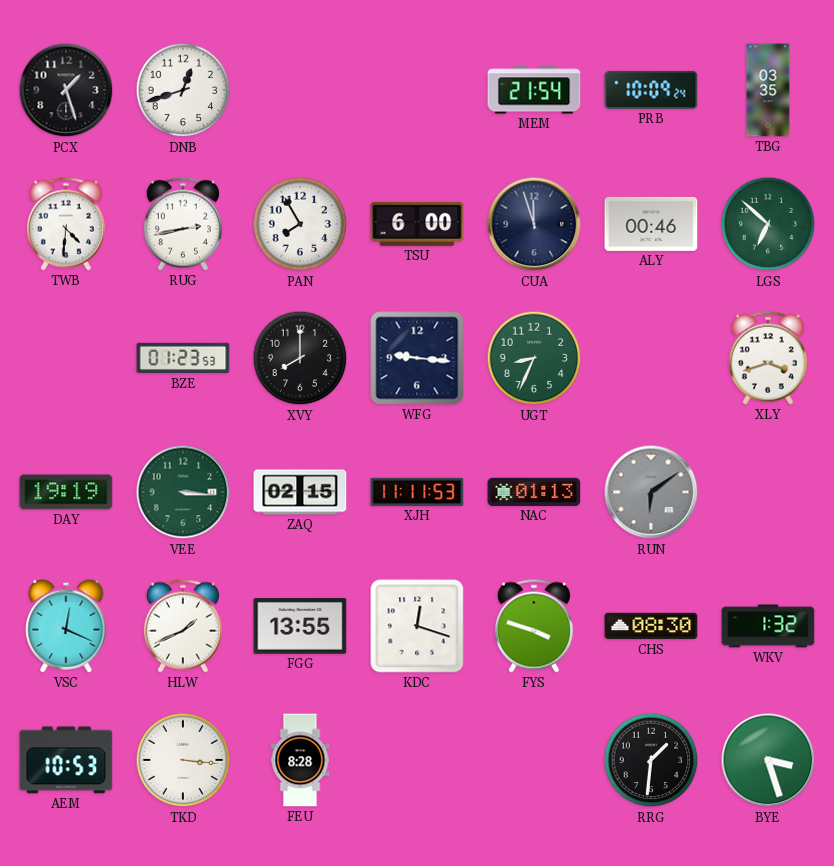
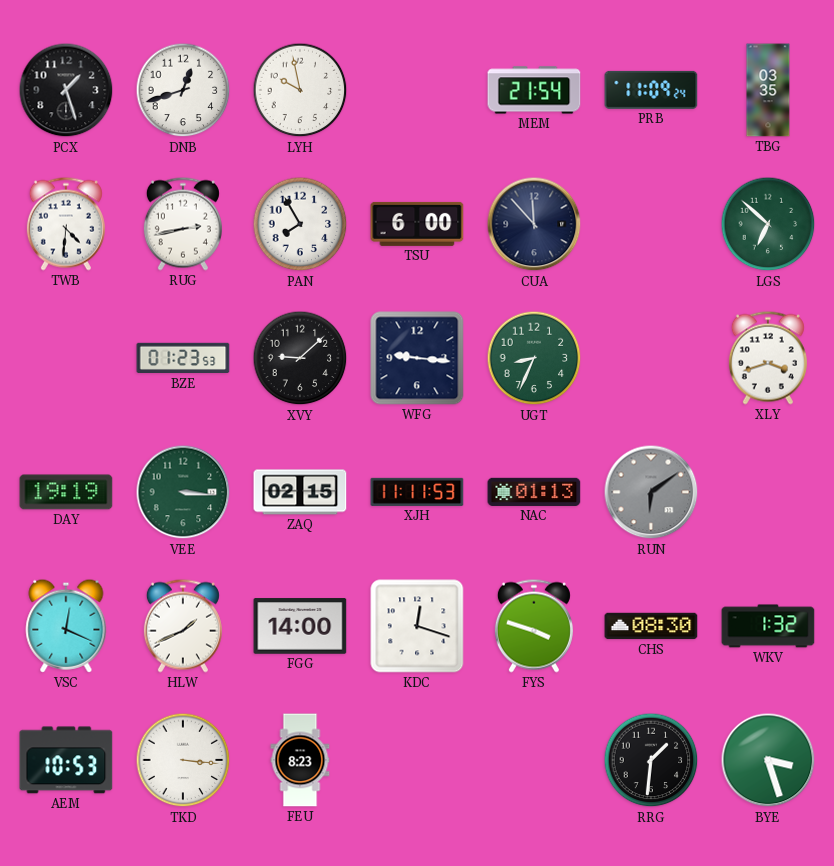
LYH: none -> 9:58 (300, 90)
PRB: 10:09 -> 11:09 (651, 90)
CUA: 11:57 -> 11:53 (534, 224)
ALY: 00:46 -> none (651, 224)
XVY: 8:00 -> 9:08 (300, 358)
FGG: 13:55 -> 14:00 (300, 626)
FEU: 8:28 -> 8:23 (300, 760)
